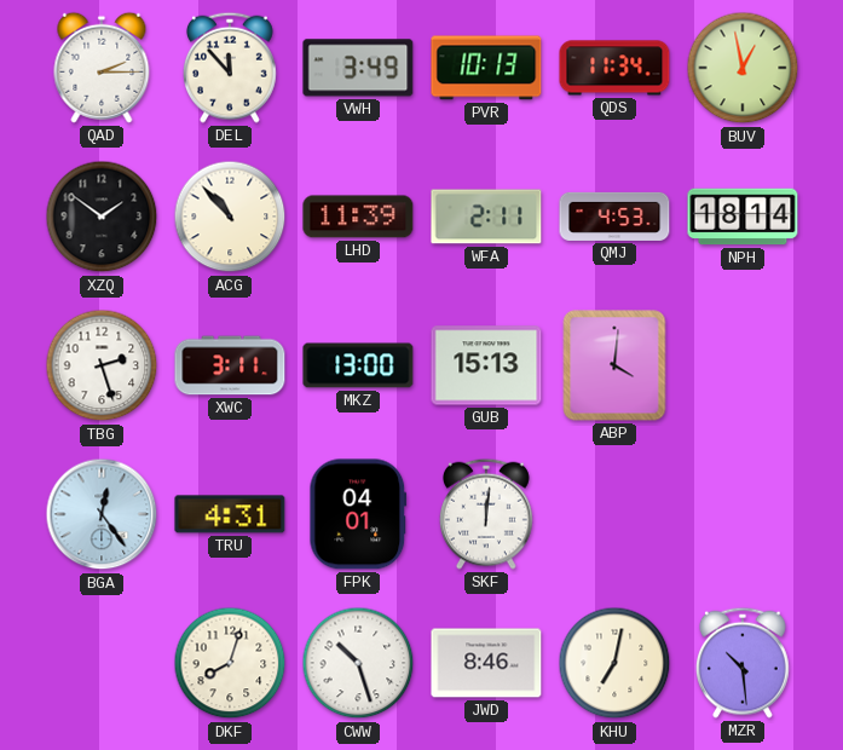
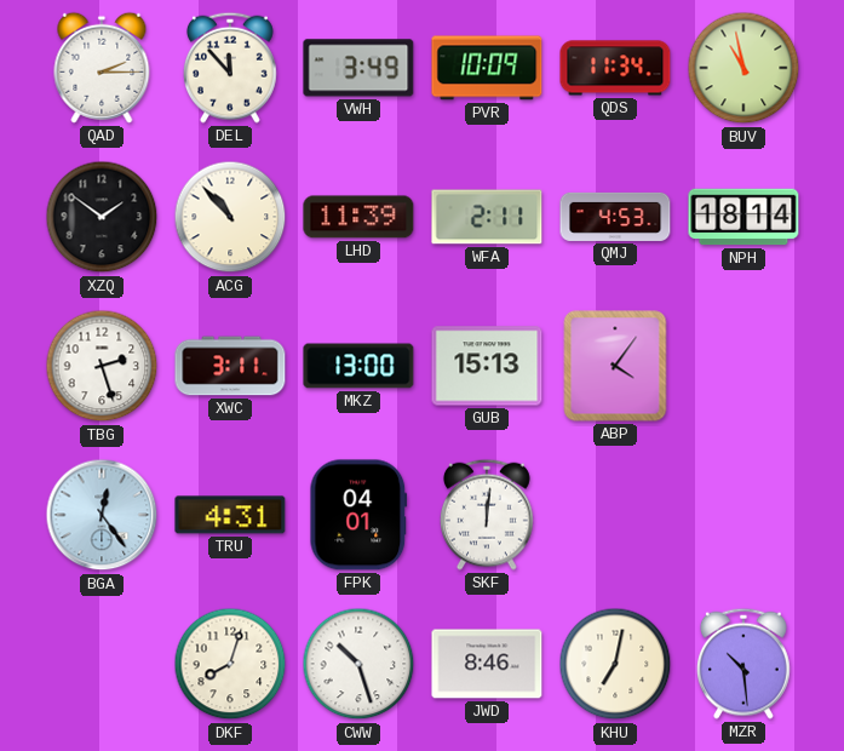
PVR: 10:13 -> 10:09 (487, 68)
BUV: 12:58 -> 10:58 (743, 68)
ABP: 4:01 -> 4:06 (615, 366)
